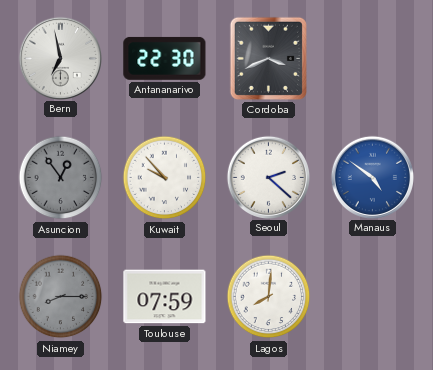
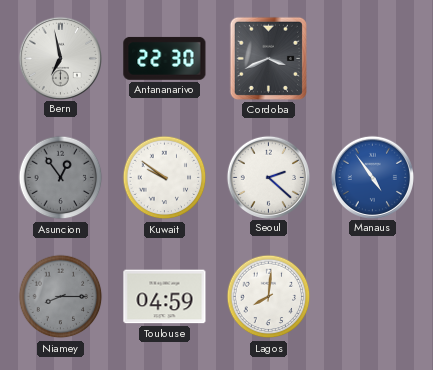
Kuwait: 9:53 -> 9:51 (165, 178)
Manaus: 4:51 -> 4:54 (372, 177)
Toulouse: 07:59 -> 04:59 (165, 297)
